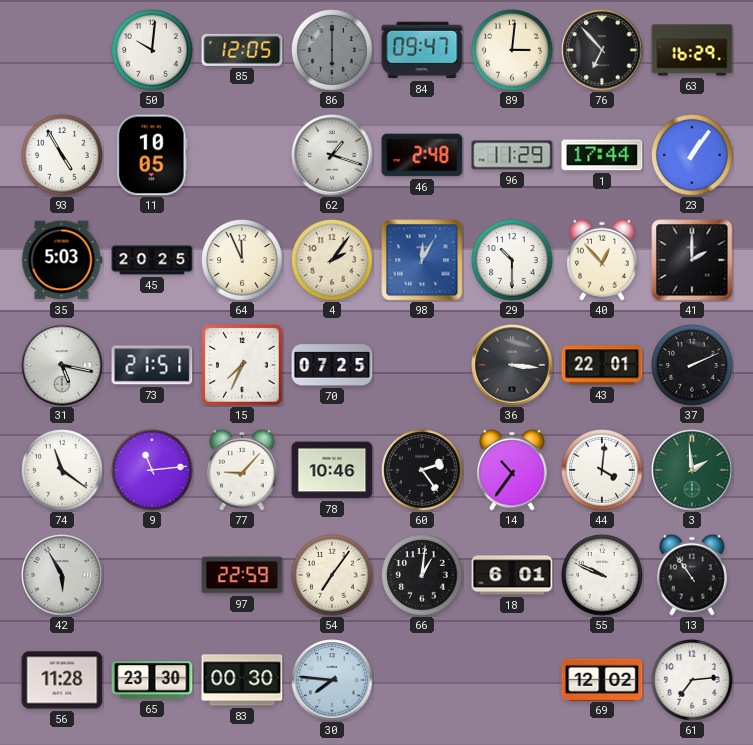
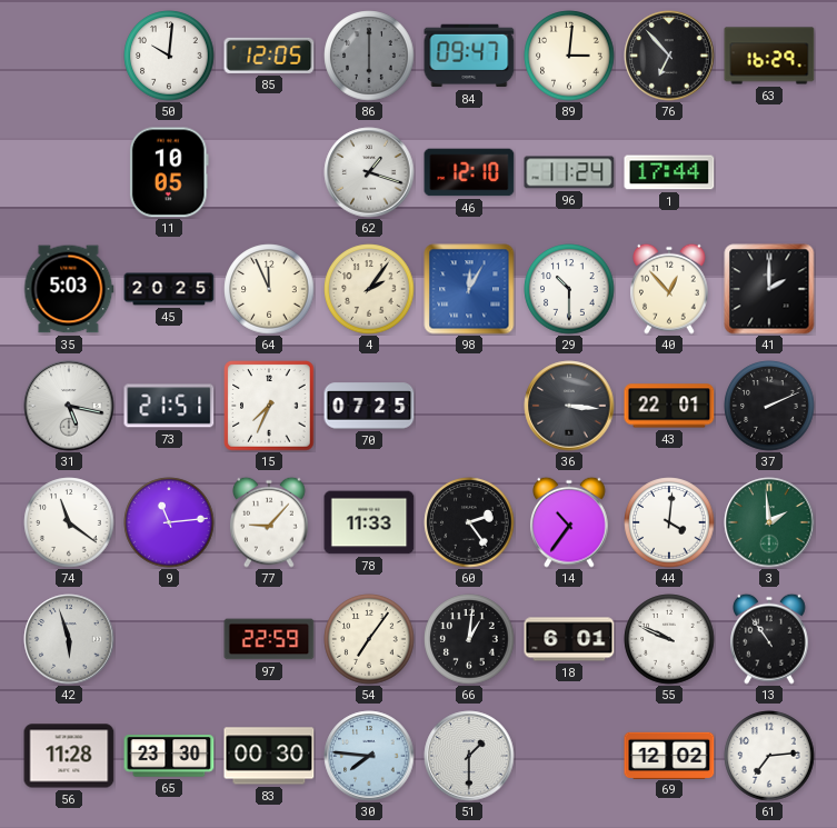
93: 4:55 -> none (62, 155)
46: 2:48 -> 12:10 (469, 172)
96: 11:29 -> 11:24 (569, 172)
23: 1:06 -> none (692, 155)
78: 10:46 -> 11:33 (369, 522)
42: 5:55 -> 5:57 (69, 639)
51: none -> 1:30 (469, 756)
